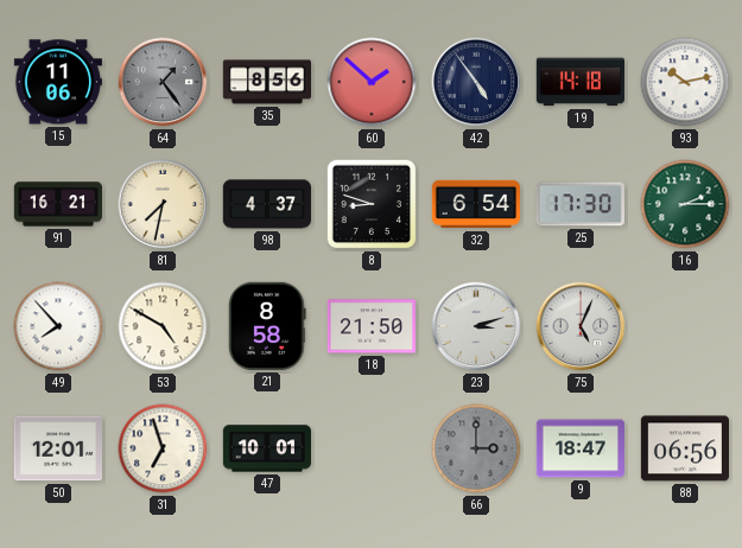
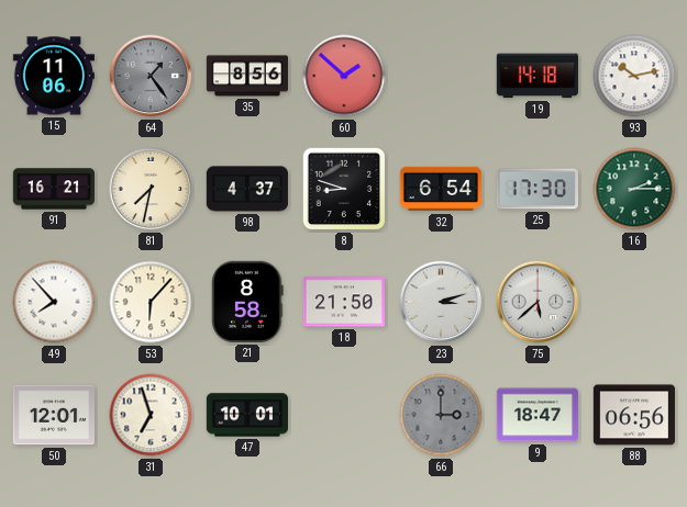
42: 4:54 -> none (476, 82)
53: 4:50 -> 6:07 (151, 302)
75: 5:04 -> 5:38 (538, 302)
